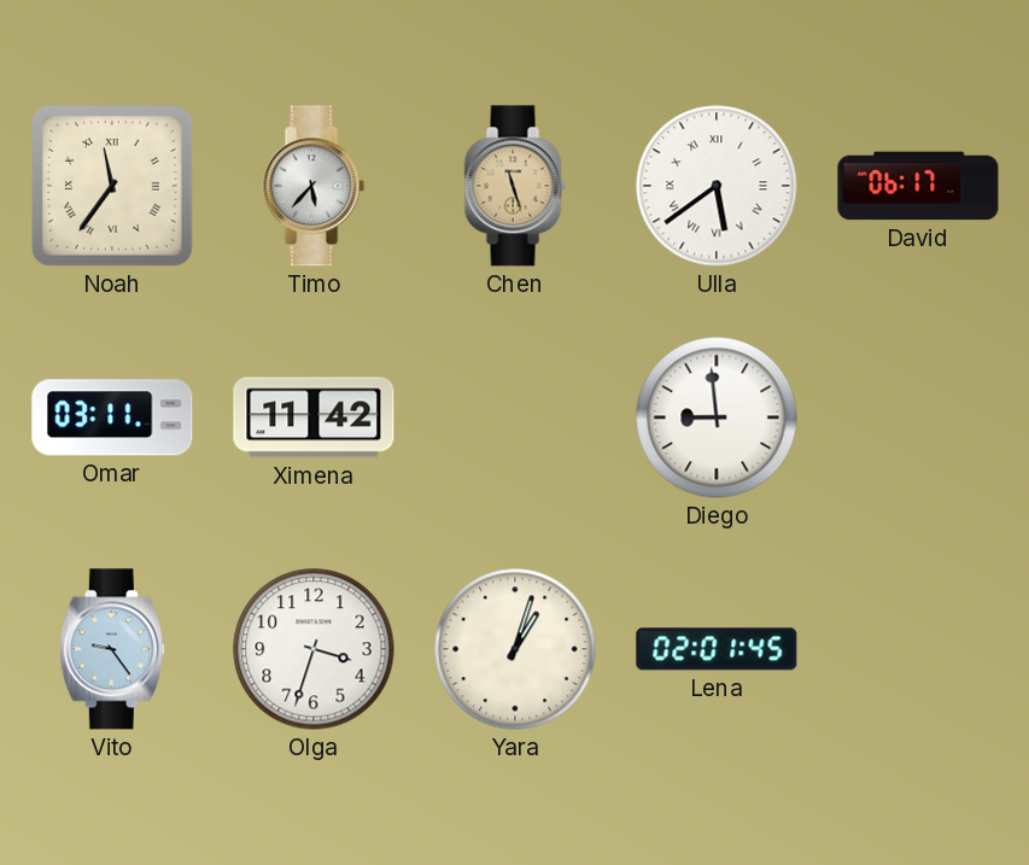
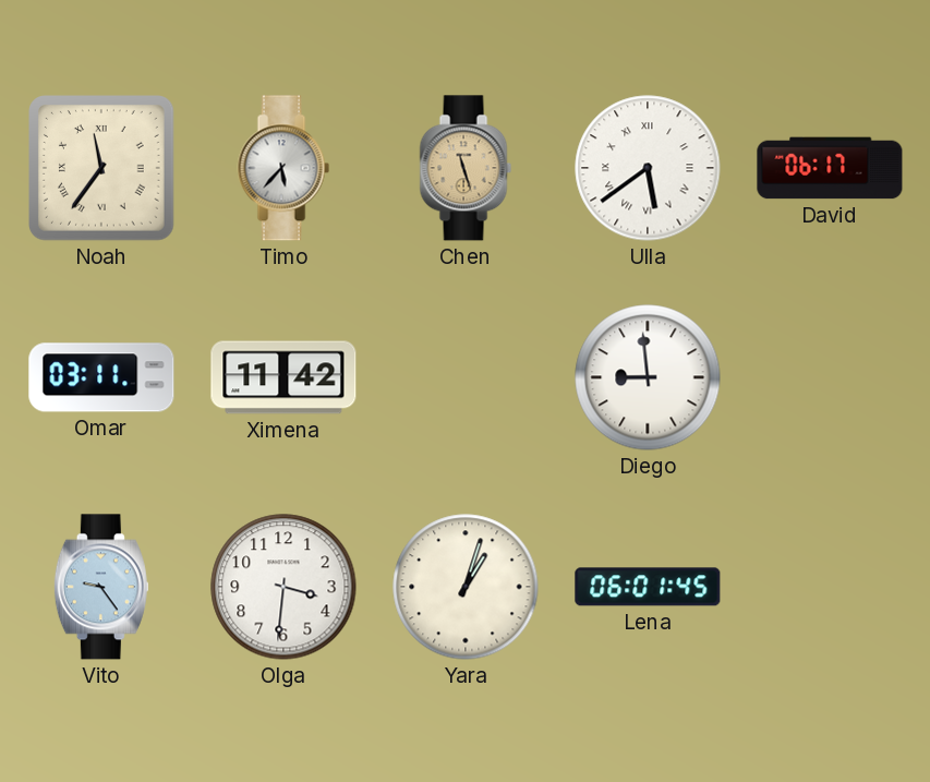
Olga: 3:33 -> 3:31 (283, 587)
Lena: 02:01 -> 06:01 (648, 587)
